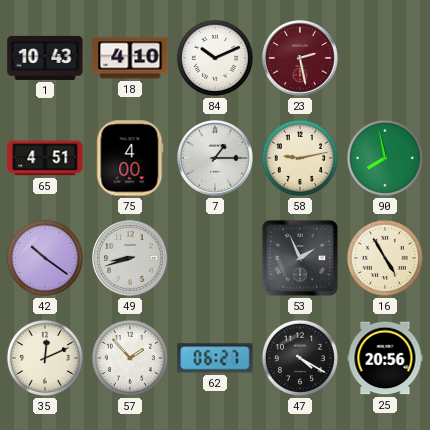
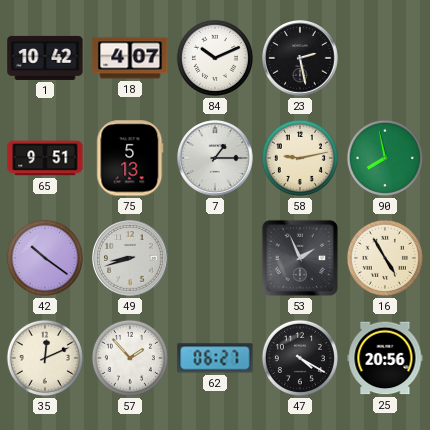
1: 10:43 -> 10:42 (45, 58)
18: 4:10 -> 4:07 (130, 58)
23 dial: burgundy -> black (300, 58)
65: 4:51 -> 9:51 (45, 158)
75: 4:00 -> 5:13 (130, 158)
